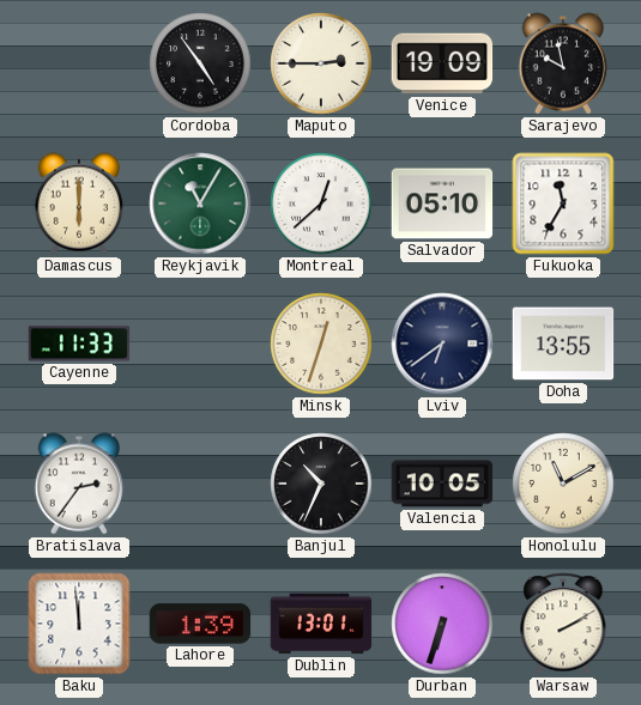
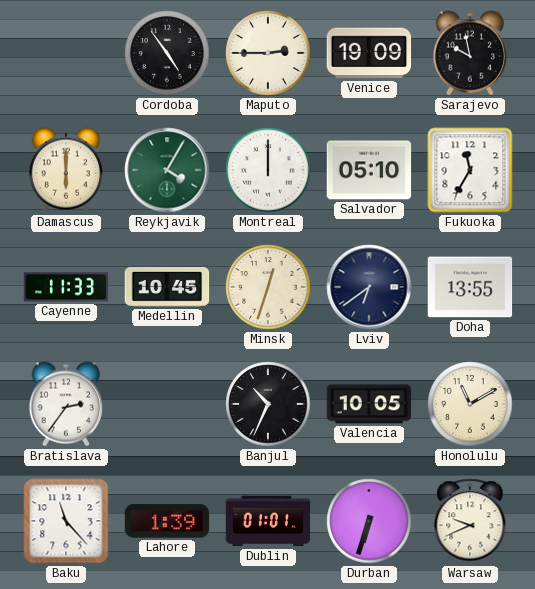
Reykjavik: 11:05 -> 4:05 (167, 170)
Montreal: 12:38 -> 12:00 (268, 170)
Medellin: none -> 10:45 (167, 288)
Baku: 11:59 -> 11:23 (66, 521)
Dublin: 13:01 -> 01:01 (268, 521)
Warsaw: 2:10 -> 9:41 (470, 521)
